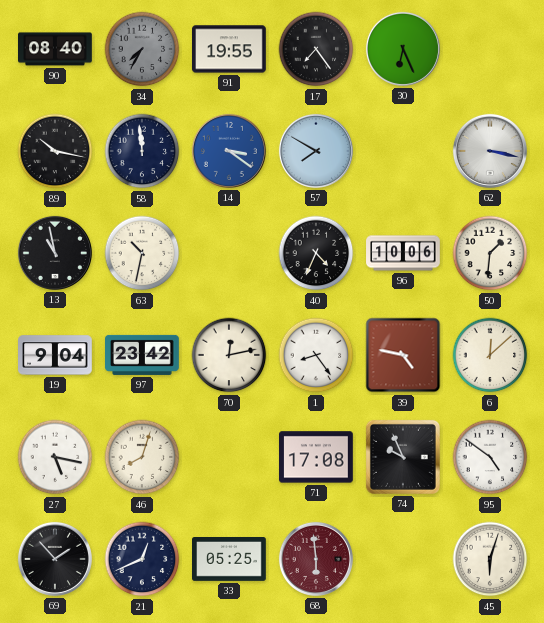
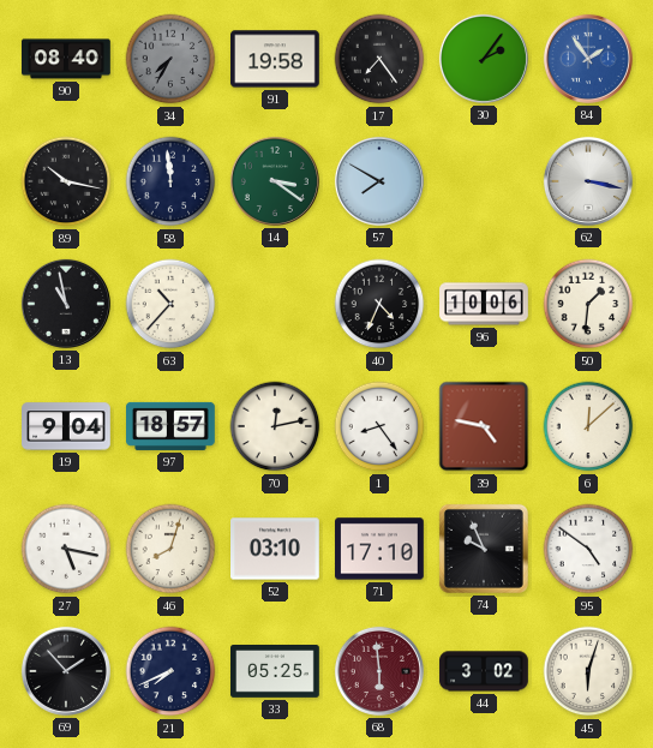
91: 19:55 -> 19:58 (276, 59)
30: 6:26 -> 2:06 (484, 59)
84: none -> 1:54 (588, 59)
14 dial: blue -> green (275, 181)
63: 10:32 -> 10:37 (170, 304)
97: 23:42 -> 18:57 (172, 426)
52: none -> 03:10 (276, 549)
71: 17:08 -> 17:10 (381, 549)
21: 12:41 -> 7:41 (170, 671)
44: none -> 3:02 (484, 671)
